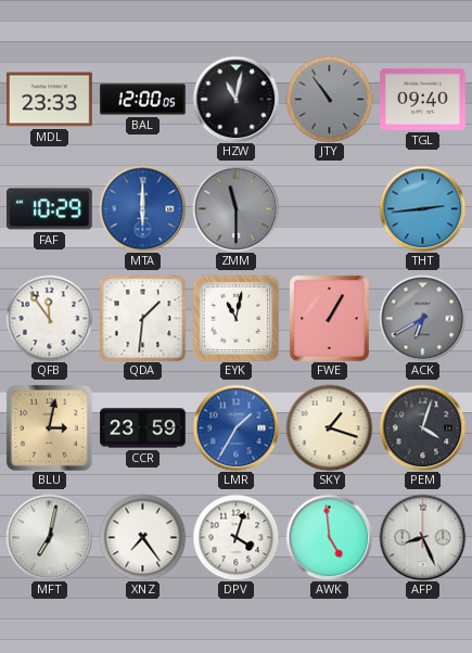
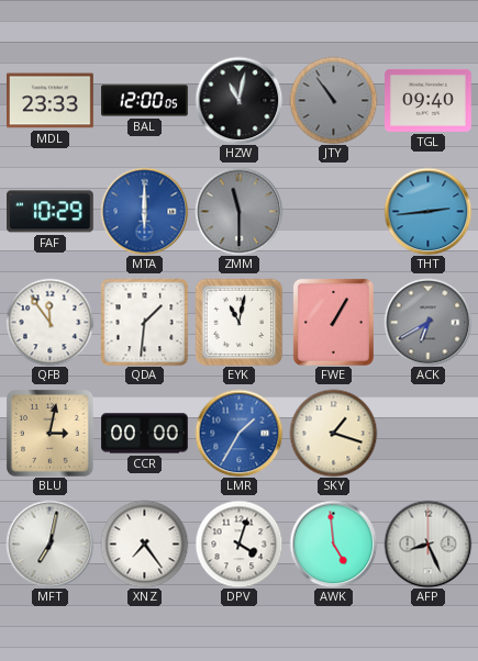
CCR: 23:59 -> 00:00 (145, 434)
PEM: 4:03 -> none (422, 427)
